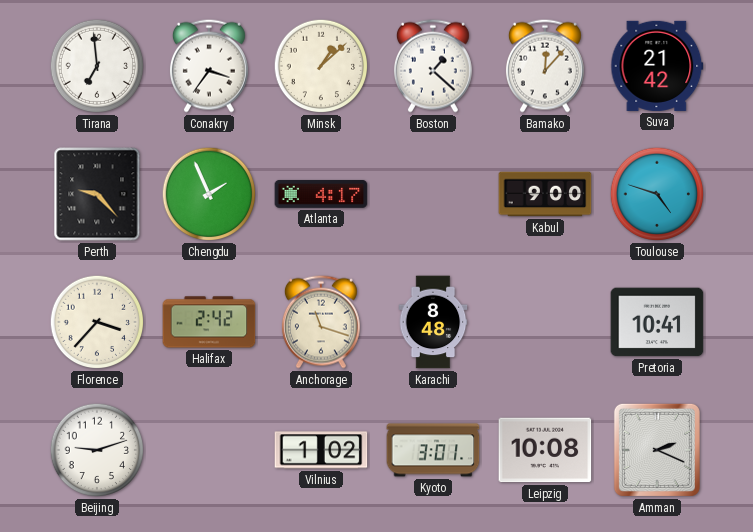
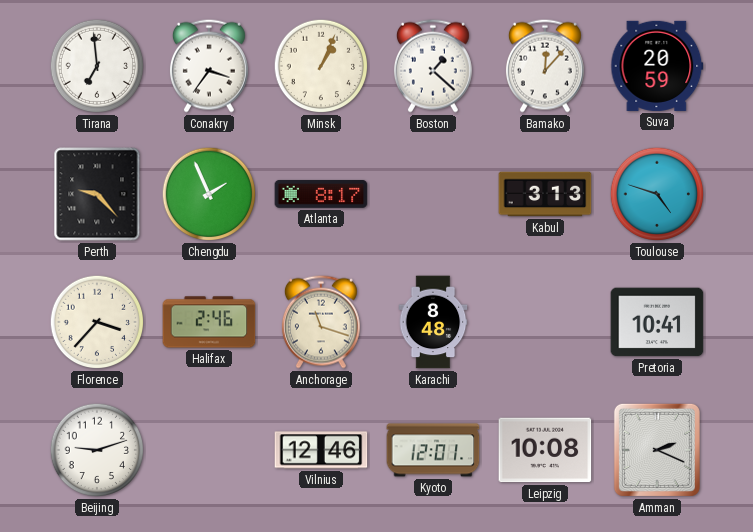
Minsk: 1:08 -> 1:04 (321, 66)
Suva: 21:42 -> 20:59 (657, 66)
Atlanta: 4:17 -> 8:17 (321, 194)
Kabul: 9:00 -> 3:13 (545, 194)
Halifax: 2:42 -> 2:46 (209, 322)
Vilnius: 1:02 -> 12:46 (321, 450)
Kyoto: 3:01 -> 12:01 (433, 450)
